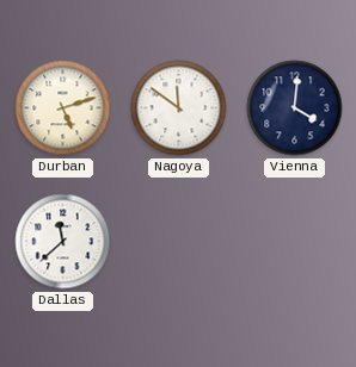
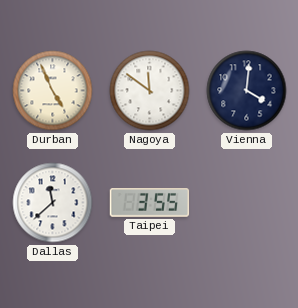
Durban: 5:12 -> 4:56 (53, 91)
Taipei: none -> 3:55 (150, 203)
